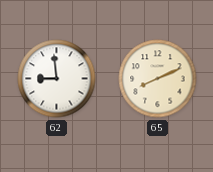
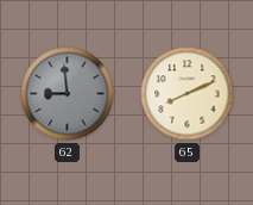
62 dial: white -> grey (68, 94)
